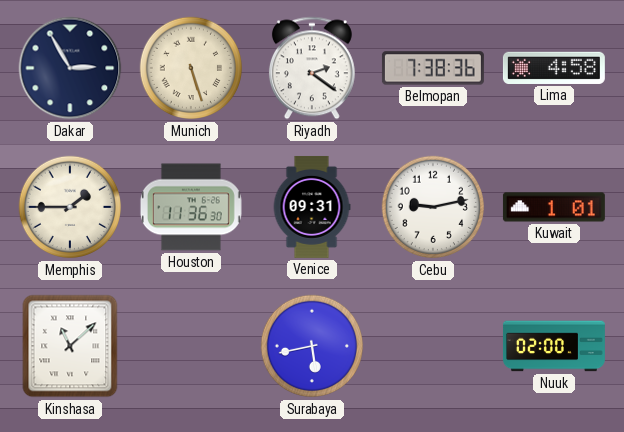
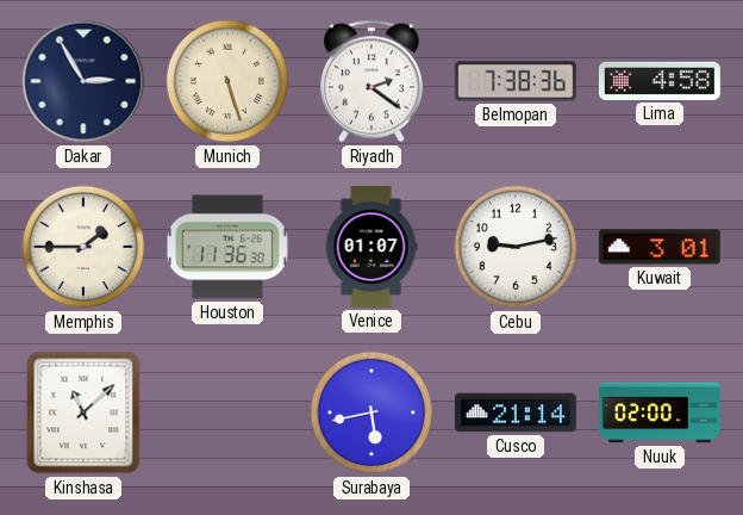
Venice: 09:31 -> 01:07 (371, 247)
Kuwait: 1:01 -> 3:01 (660, 247)
Cusco: none -> 21:14 (516, 412)
